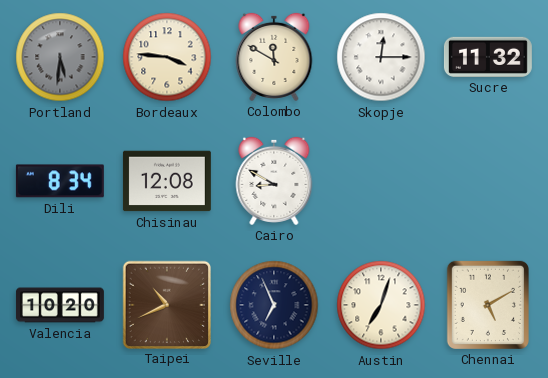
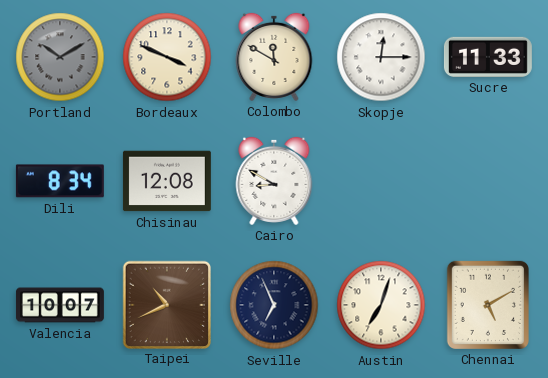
Portland: 5:31 -> 10:10 (60, 57)
Bordeaux: 3:46 -> 3:49 (167, 57)
Sucre: 11:32 -> 11:33 (488, 57)
Valencia: 10:20 -> 10:07 (60, 305)
